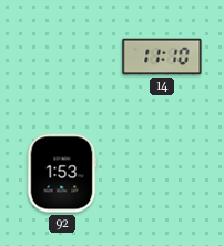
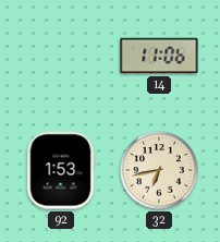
14: 11:10 -> 11:06 (159, 56)
32: none -> 6:43 (159, 170)
